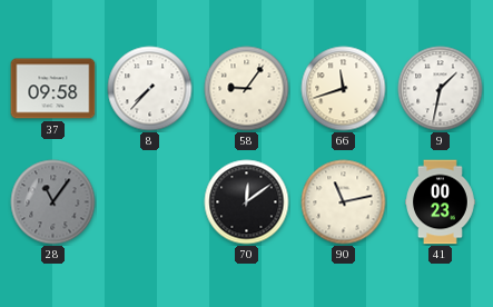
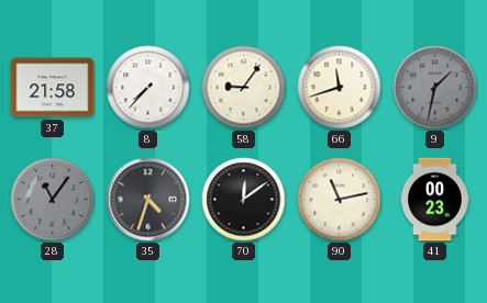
37: 09:58 -> 21:58 (53, 88)
9 dial: white -> grey (435, 88)
35: none -> 4:33 (148, 200)
